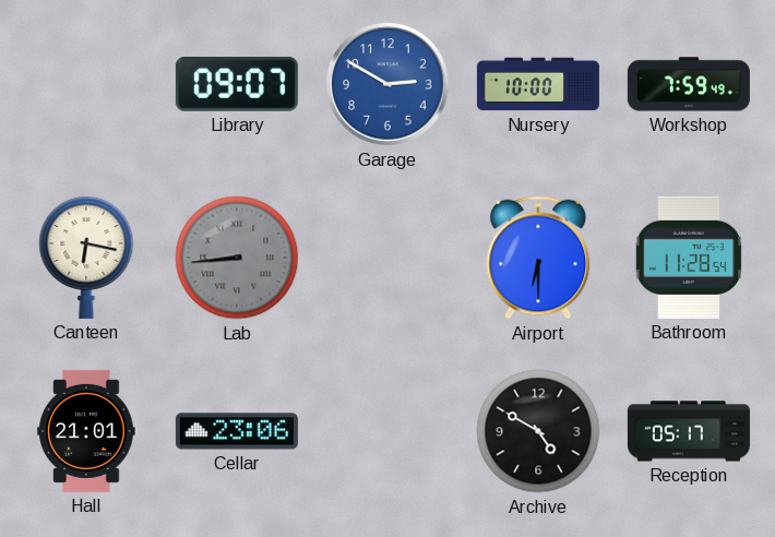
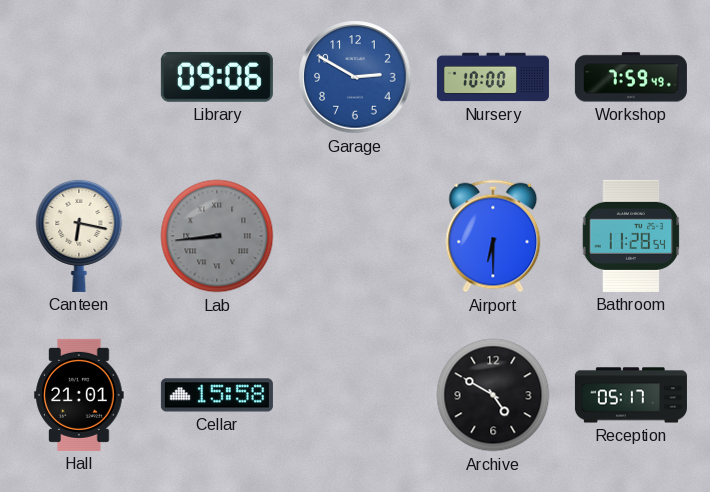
Library: 09:07 -> 09:06 (217, 77)
Cellar: 23:06 -> 15:58 (217, 395)
